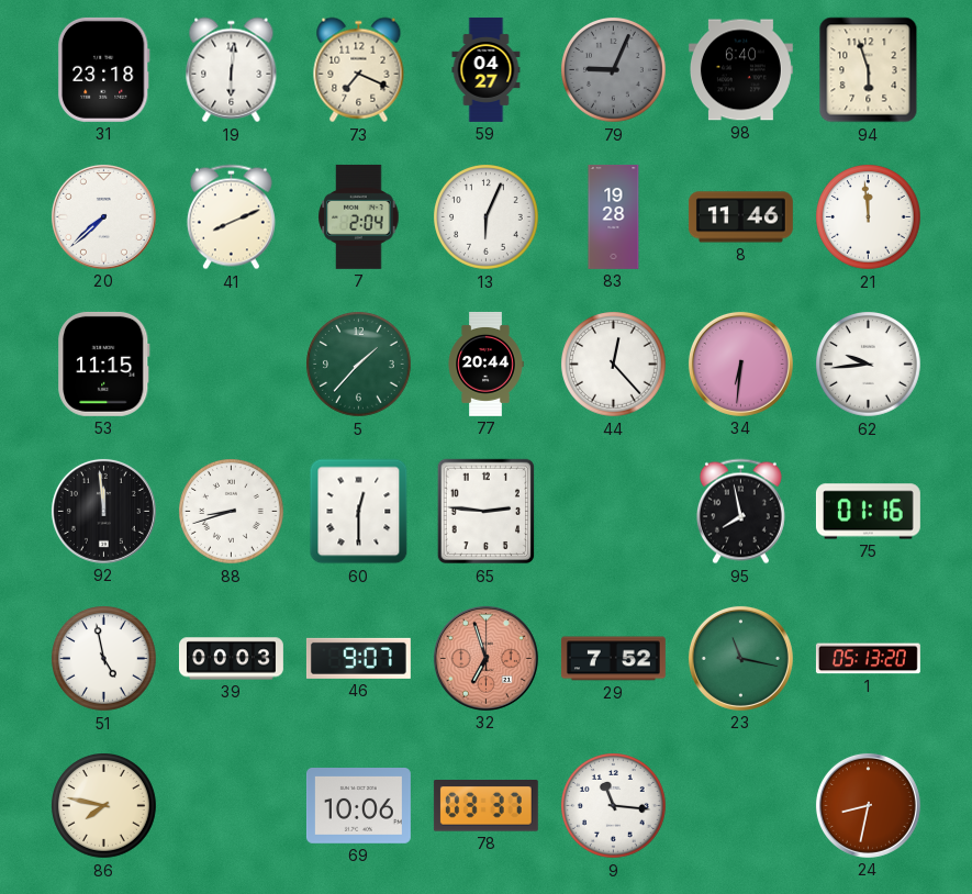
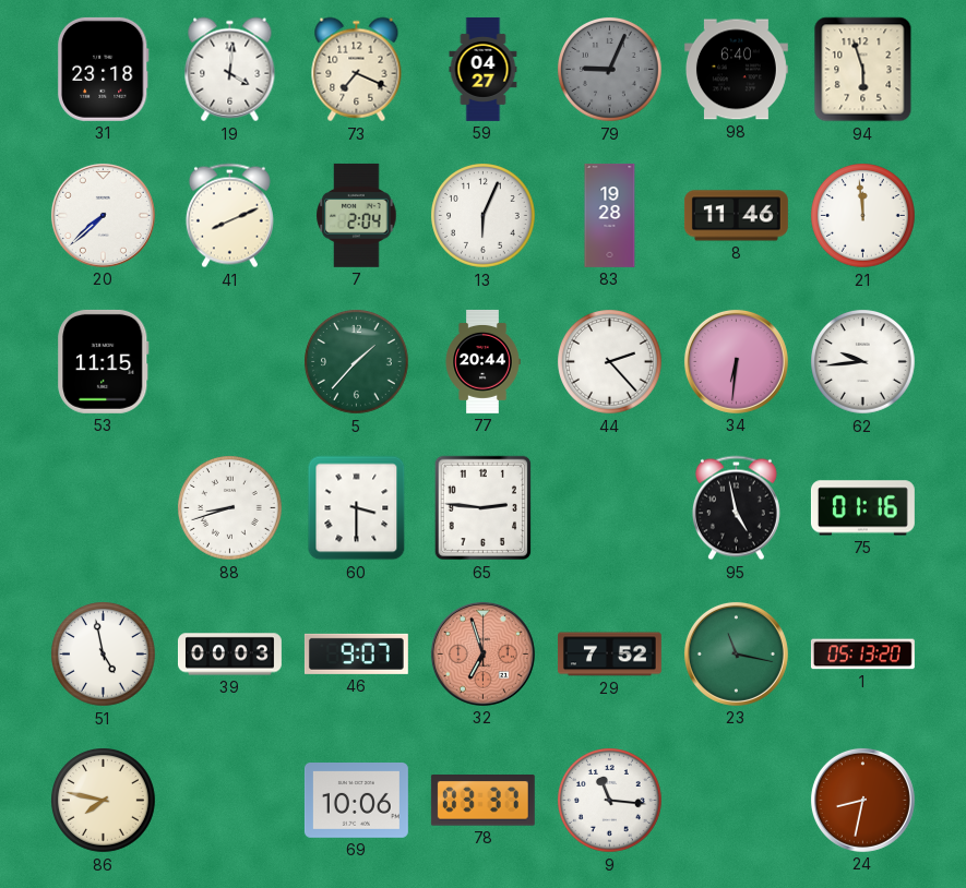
19: 6:01 -> 4:01 (230, 70)
44: 12:23 -> 2:23 (610, 362)
92: 11:59 -> none (103, 511)
60: 12:30 -> 3:30 (357, 508)
95: 7:58 -> 4:58 (736, 508)
